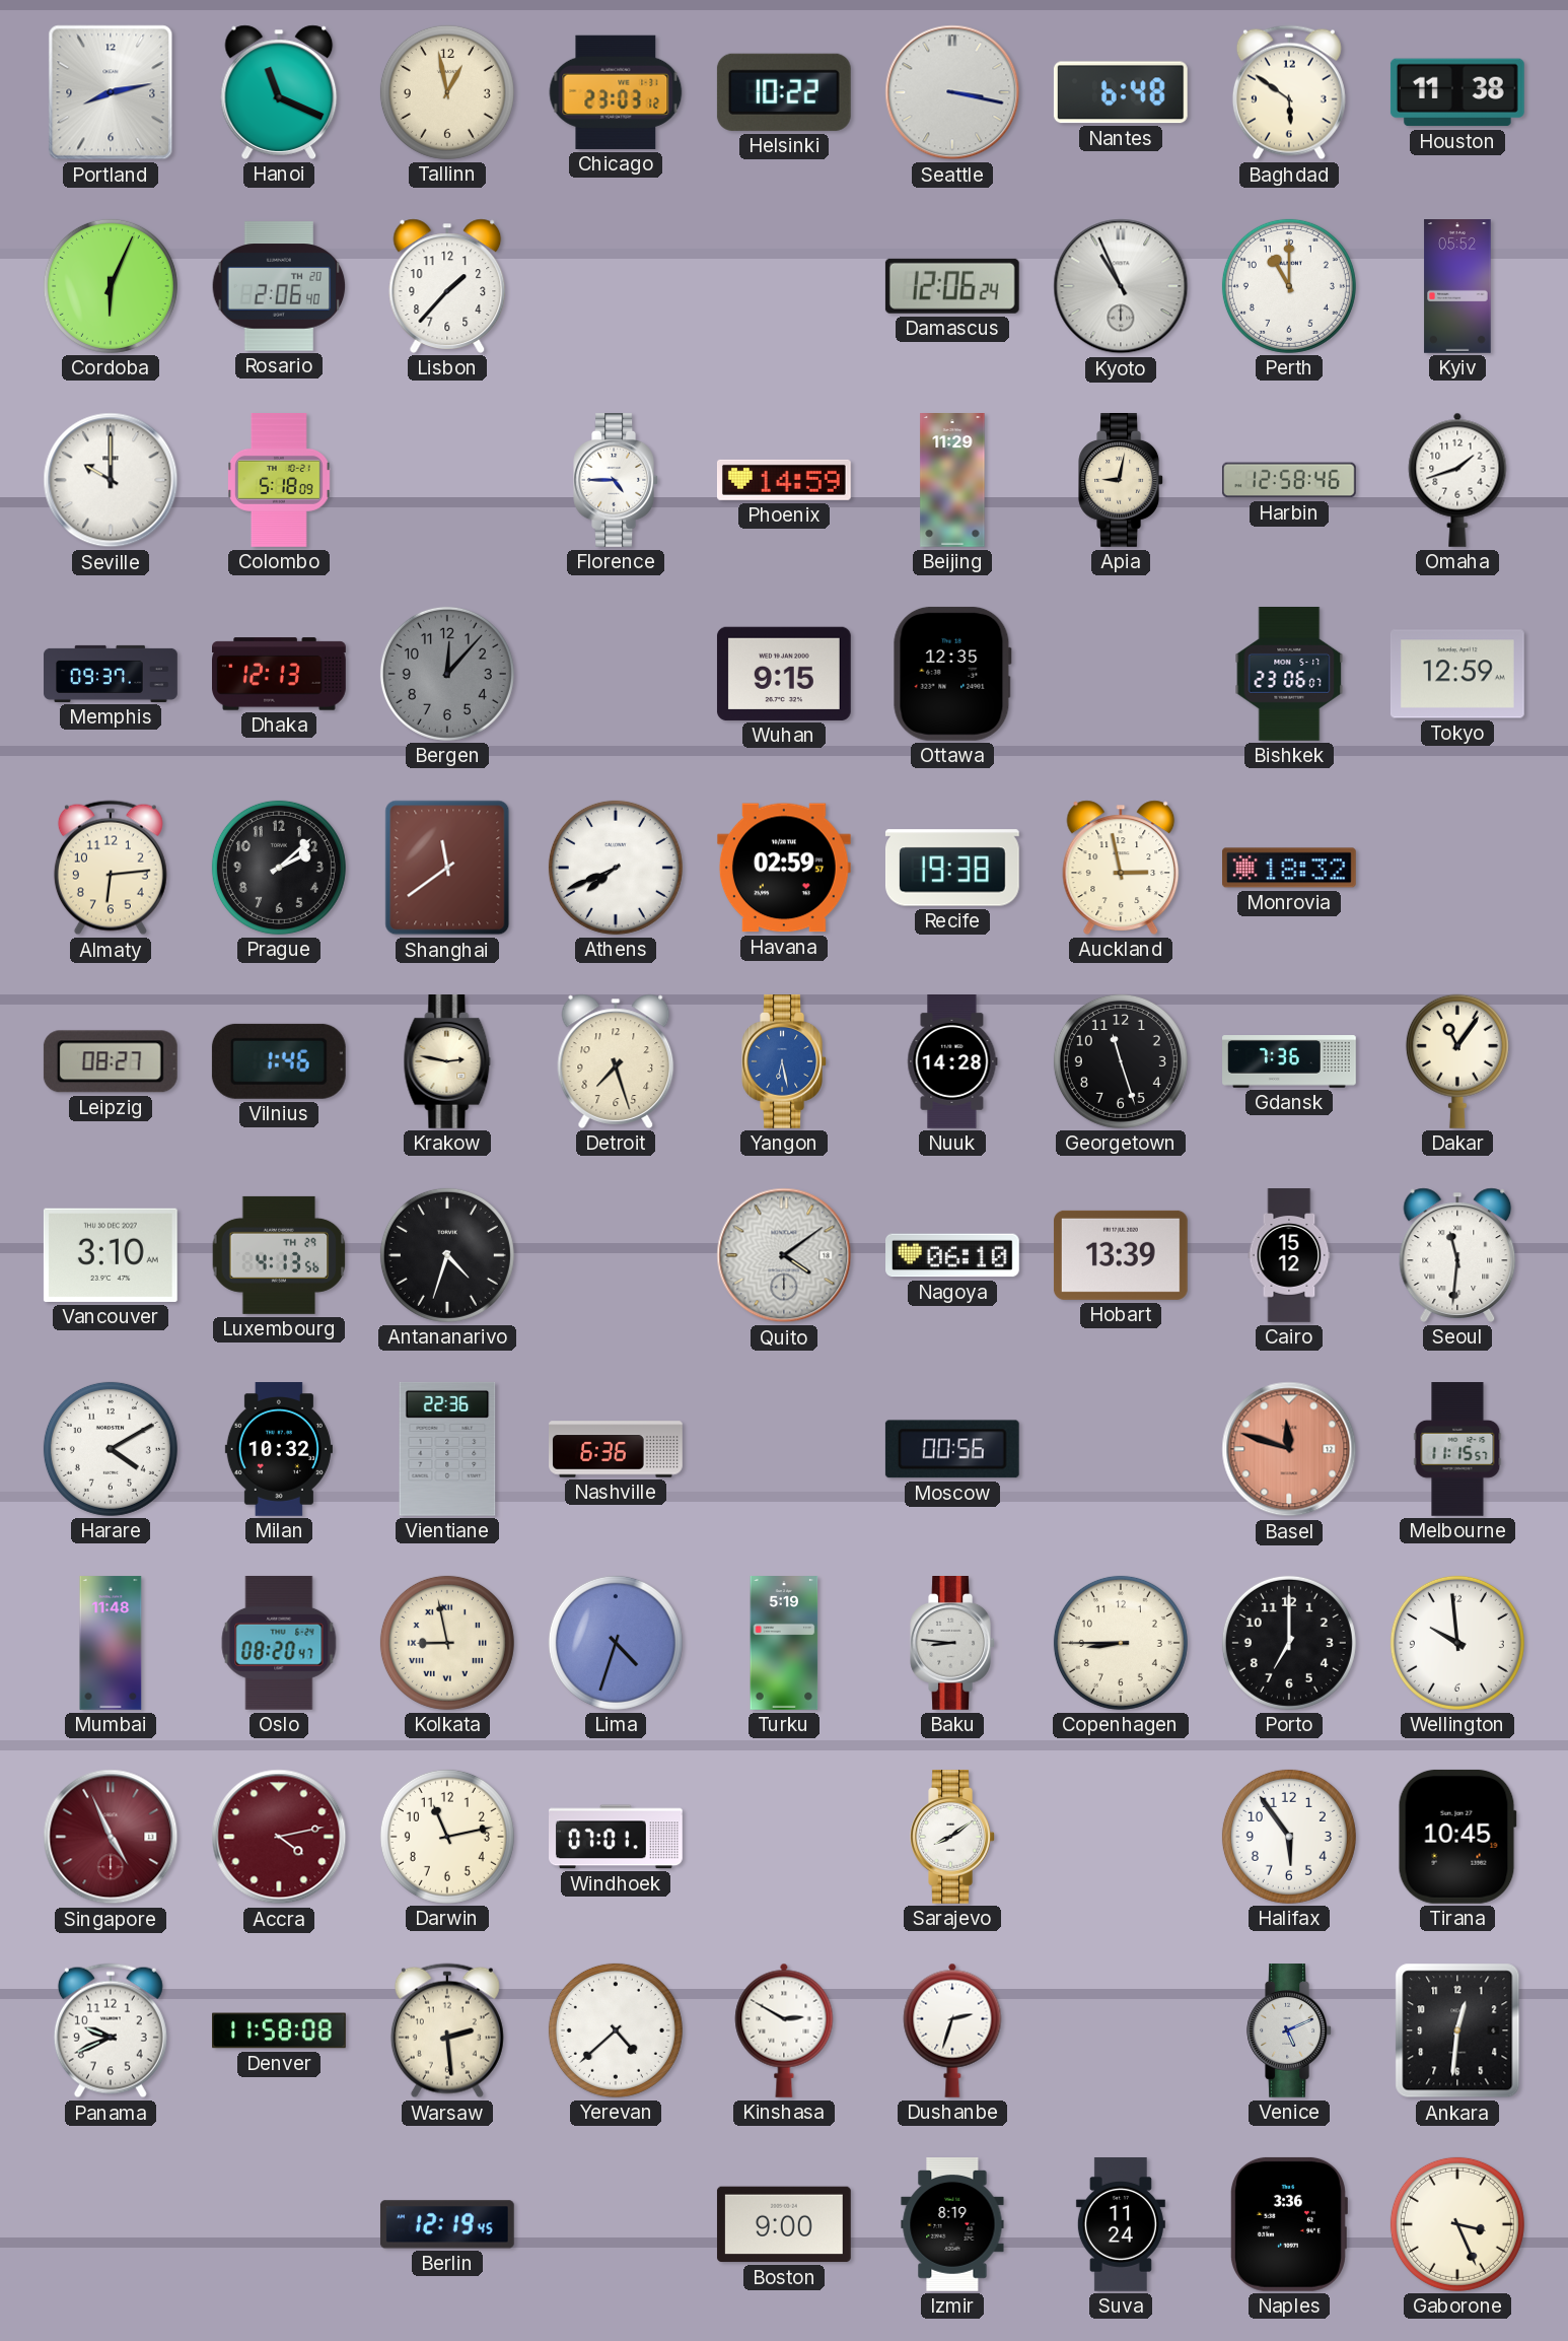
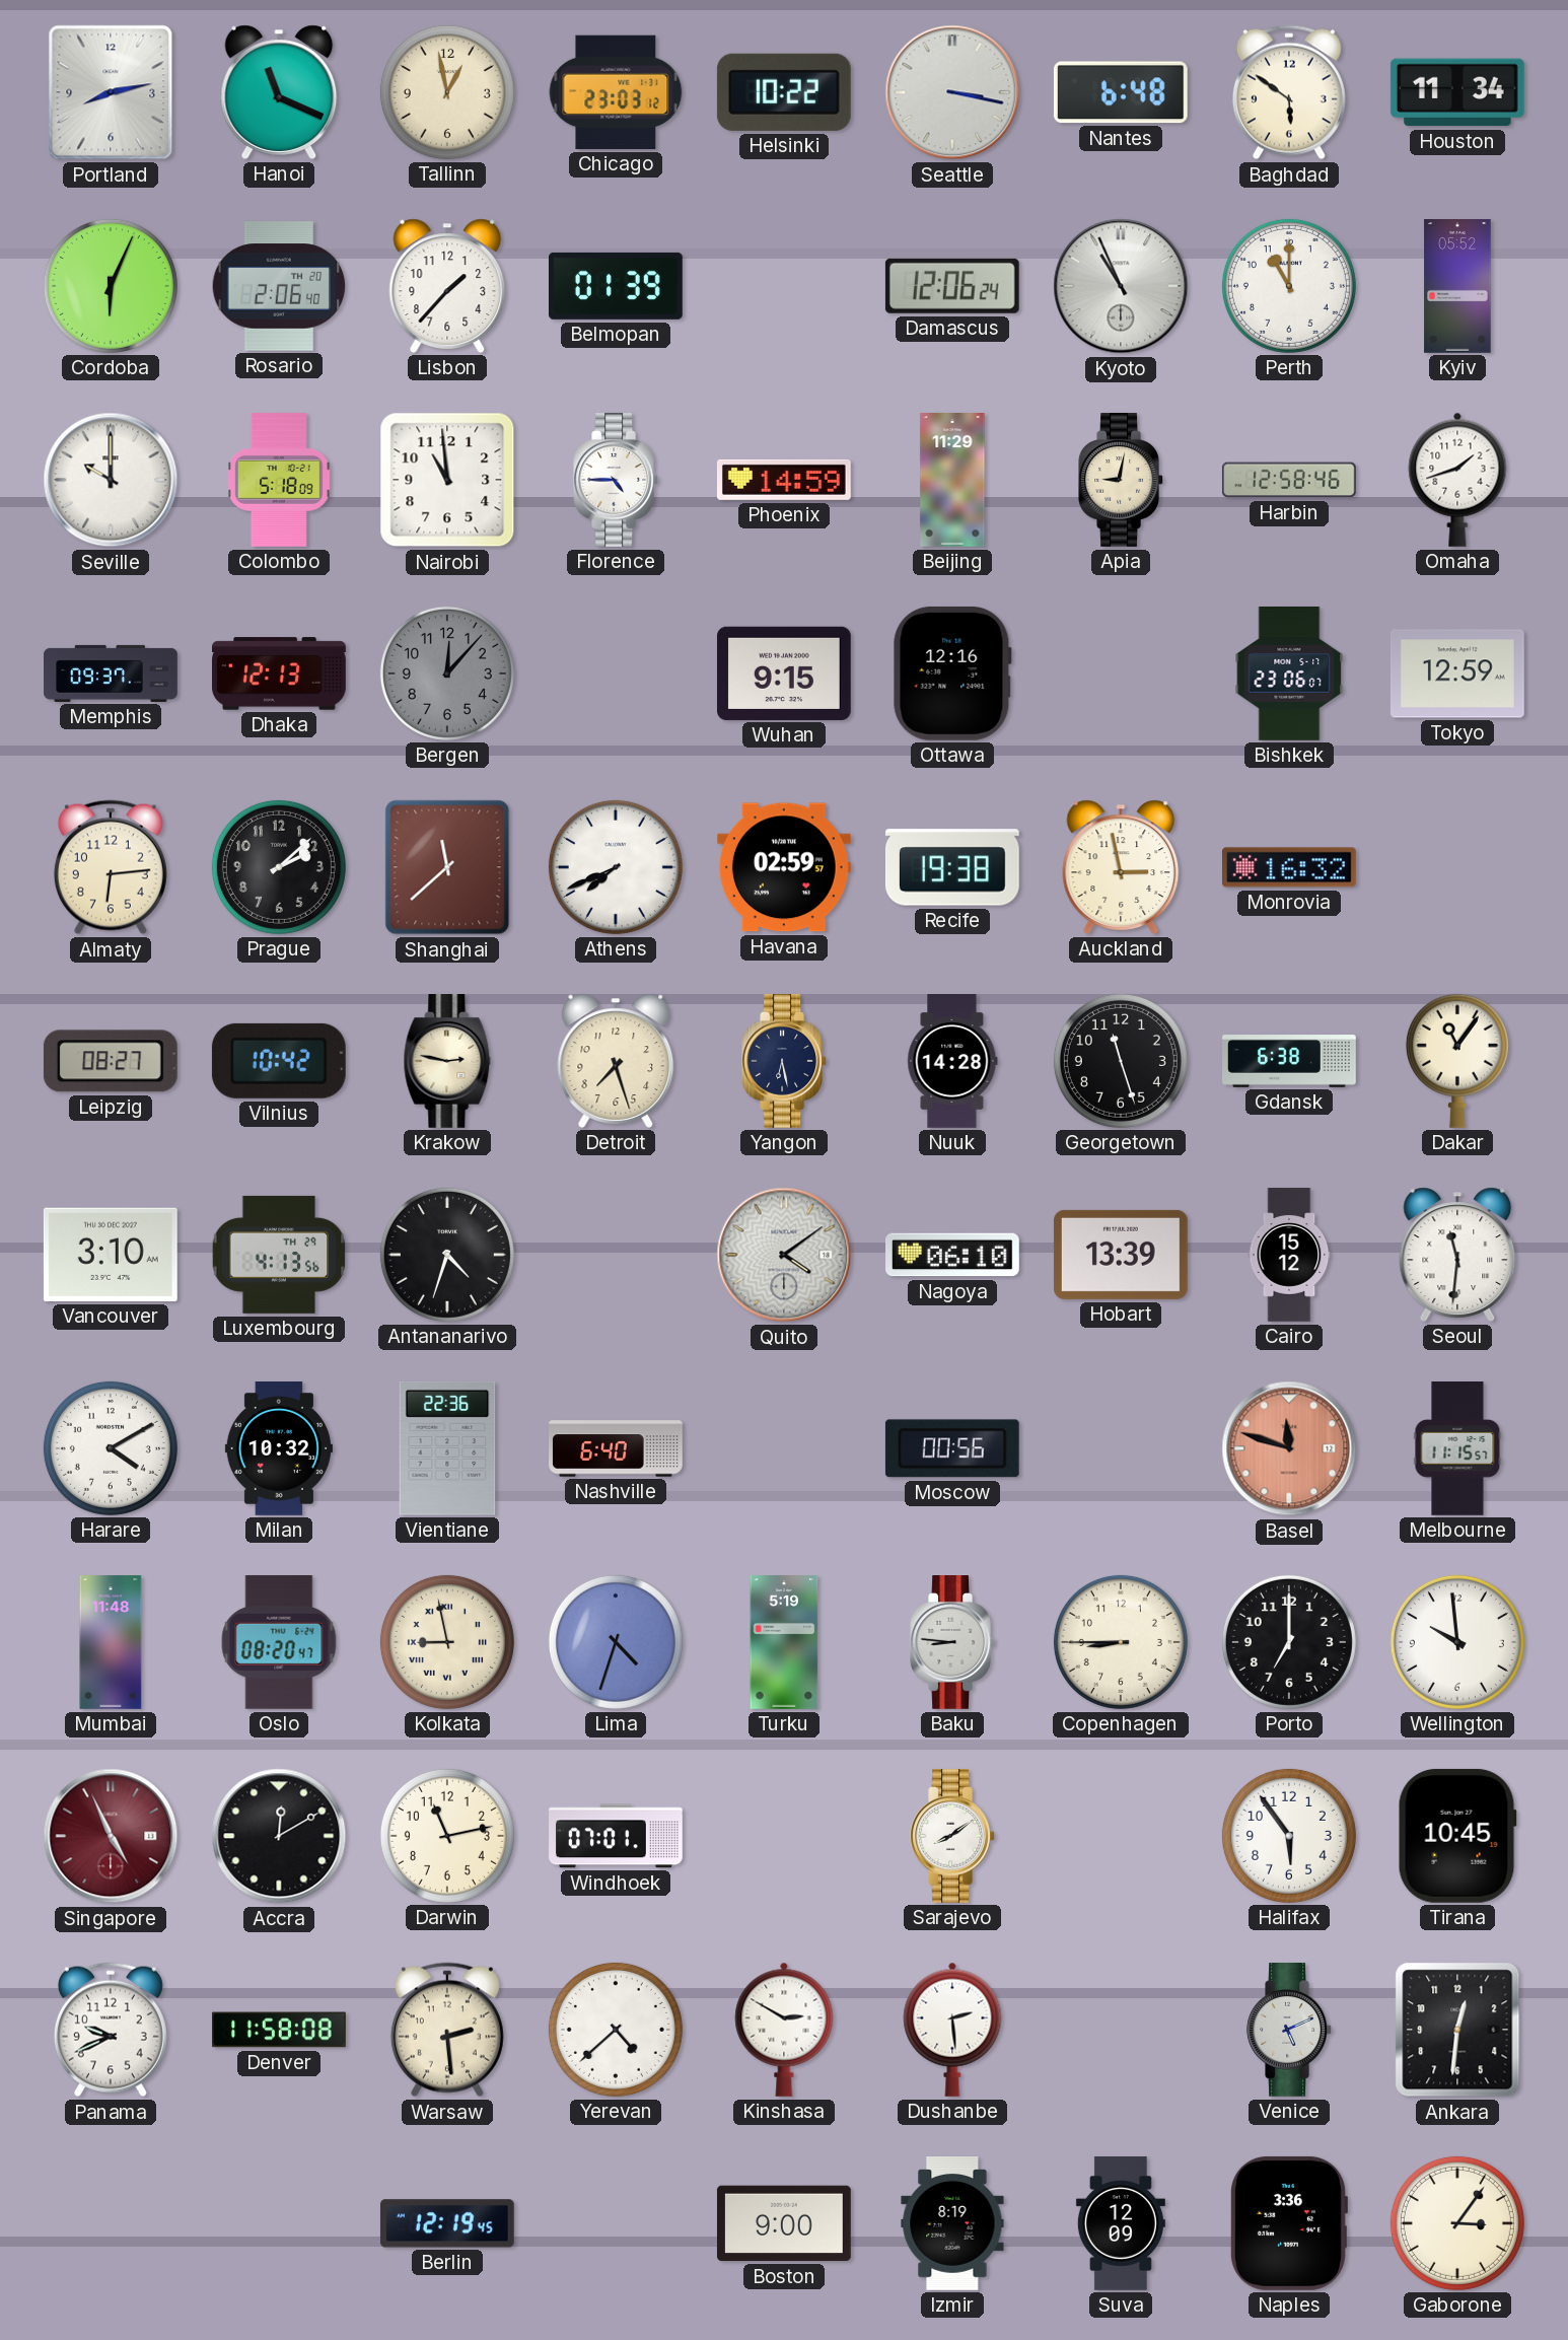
Houston: 11:38 -> 11:34 (1457, 92)
Belmopan: none -> 01:39 (616, 286)
Nairobi: none -> 10:59 (447, 480)
Ottawa: 12:35 -> 12:16 (952, 673)
Shanghai: 11:39 -> 11:38 (447, 867)
Monrovia: 18:32 -> 16:32 (1290, 867)
Vilnius: 1:46 -> 10:42 (279, 1061)
Yangon dial: blue -> navy (784, 1062)
Gdansk: 7:36 -> 6:38 (1289, 1061)
Nashville: 6:36 -> 6:40 (616, 1448)
Accra: 4:13 -> 12:10 (279, 1836)
Accra dial: burgundy -> black (279, 1836)
Dushanbe: 2:33 -> 2:29 (952, 2030)
Suva: 11:24 -> 12:09 (1121, 2224)
Gaborone: 3:26 -> 3:06 (1457, 2223)
